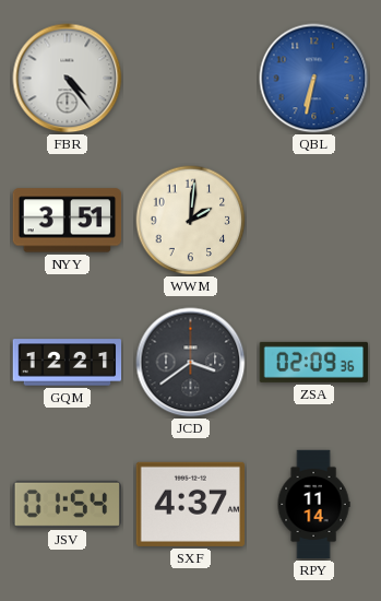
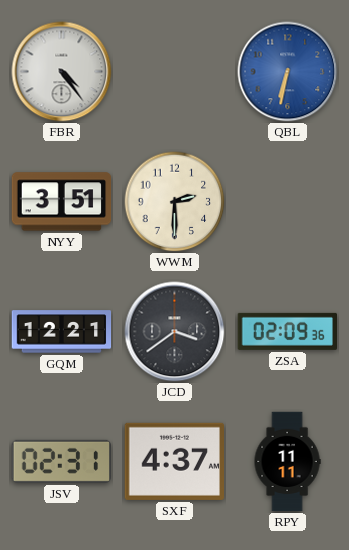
WWM: 2:01 -> 2:30 (175, 202)
JSV: 01:54 -> 02:31 (61, 461)
RPY: 11:14 -> 11:11 (287, 462)
